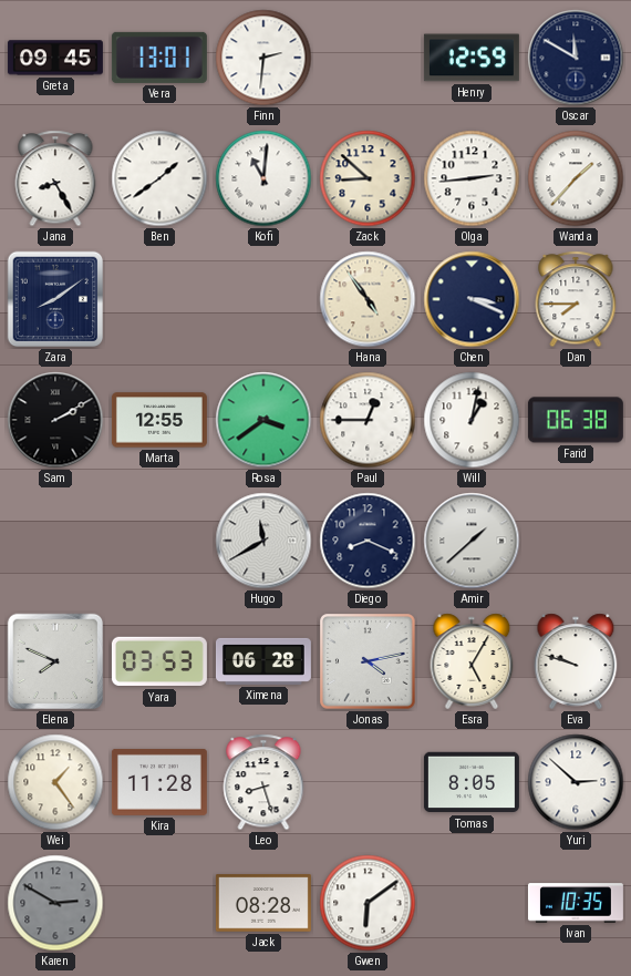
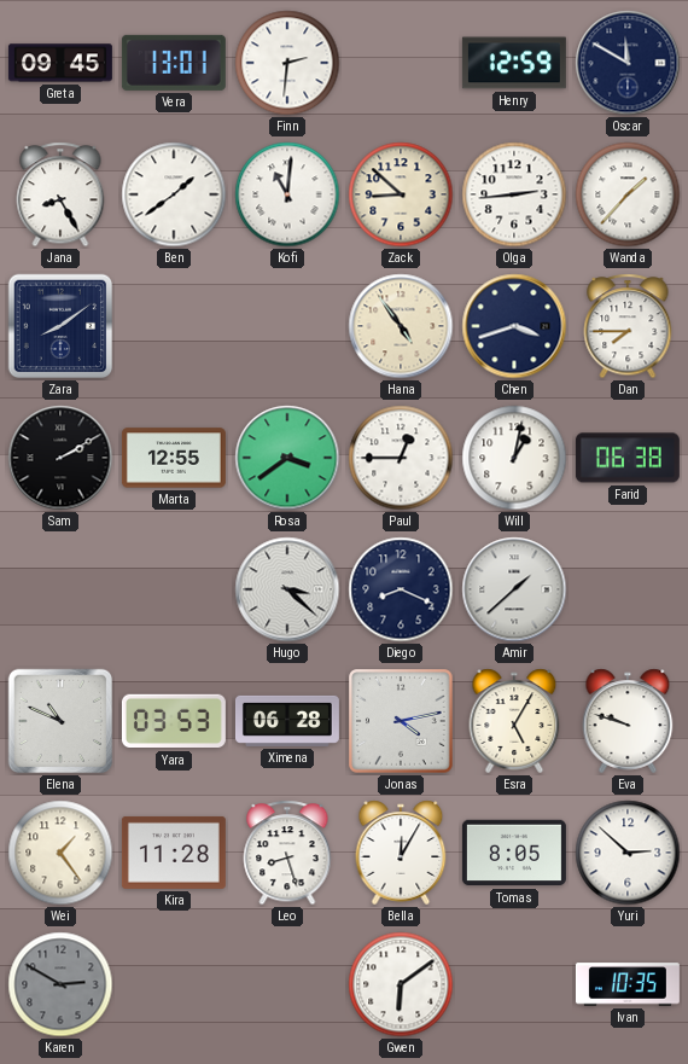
Chen: 3:19 -> 3:42 (514, 326)
Hugo: 11:40 -> 3:22 (287, 589)
Elena: 7:49 -> 10:49 (60, 721)
Bella: none -> 12:05 (401, 853)
Jack: 08:28 -> none (263, 903)
